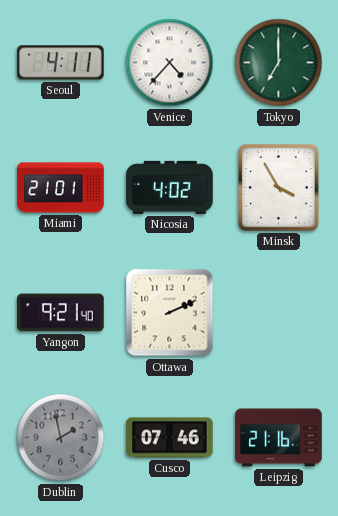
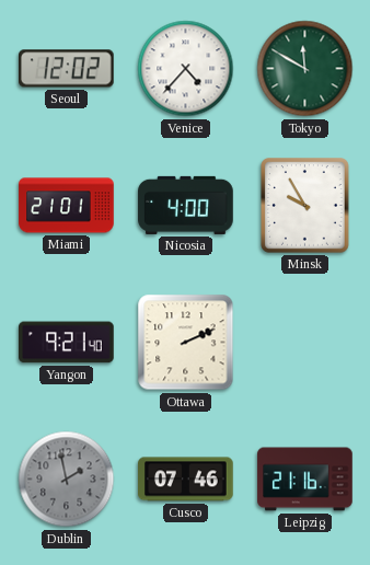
Seoul: 4:11 -> 12:02 (67, 69)
Tokyo: 7:00 -> 11:50 (305, 69)
Nicosia: 4:02 -> 4:00 (186, 205)
Minsk: 3:55 -> 9:55 (305, 206)
